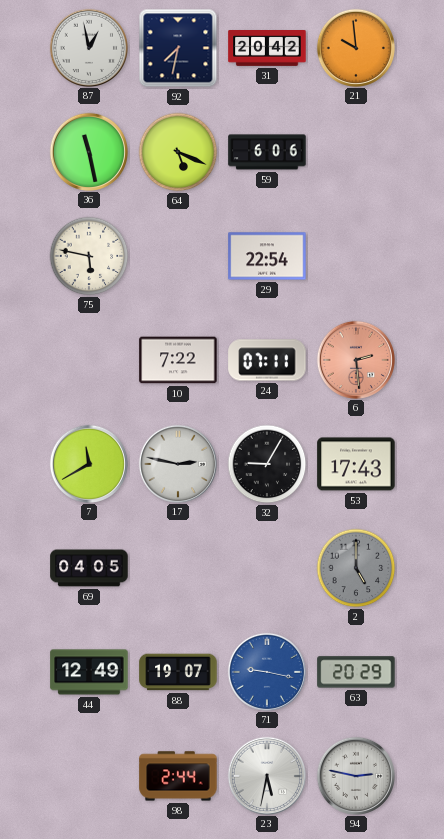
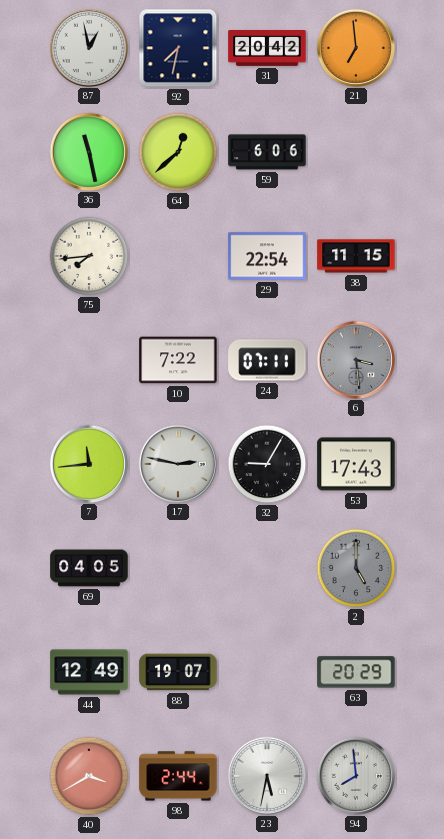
21: 9:59 -> 6:59 (355, 47)
64: 5:19 -> 12:38 (178, 152)
75: 5:47 -> 7:44 (89, 256)
38: none -> 11:15 (356, 256)
6: 2:29 -> 3:29 (355, 359)
6 dial: salmon -> grey (355, 359)
7: 11:40 -> 11:44 (88, 463)
71: 9:17 -> none (266, 671)
40: none -> 3:40 (89, 776)
94: 2:47 -> 7:59 (355, 775)
